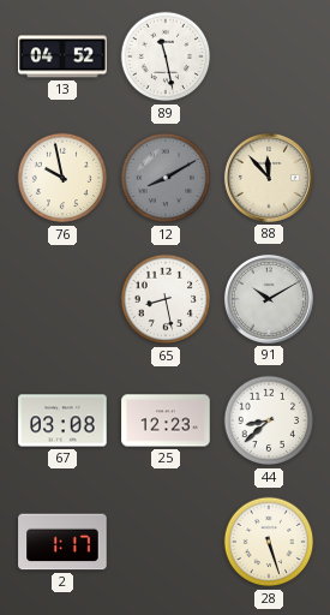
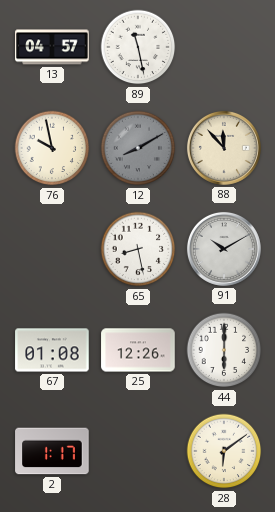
13: 04:52 -> 04:57 (52, 47)
67: 03:08 -> 01:08 (52, 350)
25: 12:23 -> 12:26 (138, 350)
44: 8:38 -> 6:00 (224, 350)
28: 5:27 -> 6:09 (224, 451)
